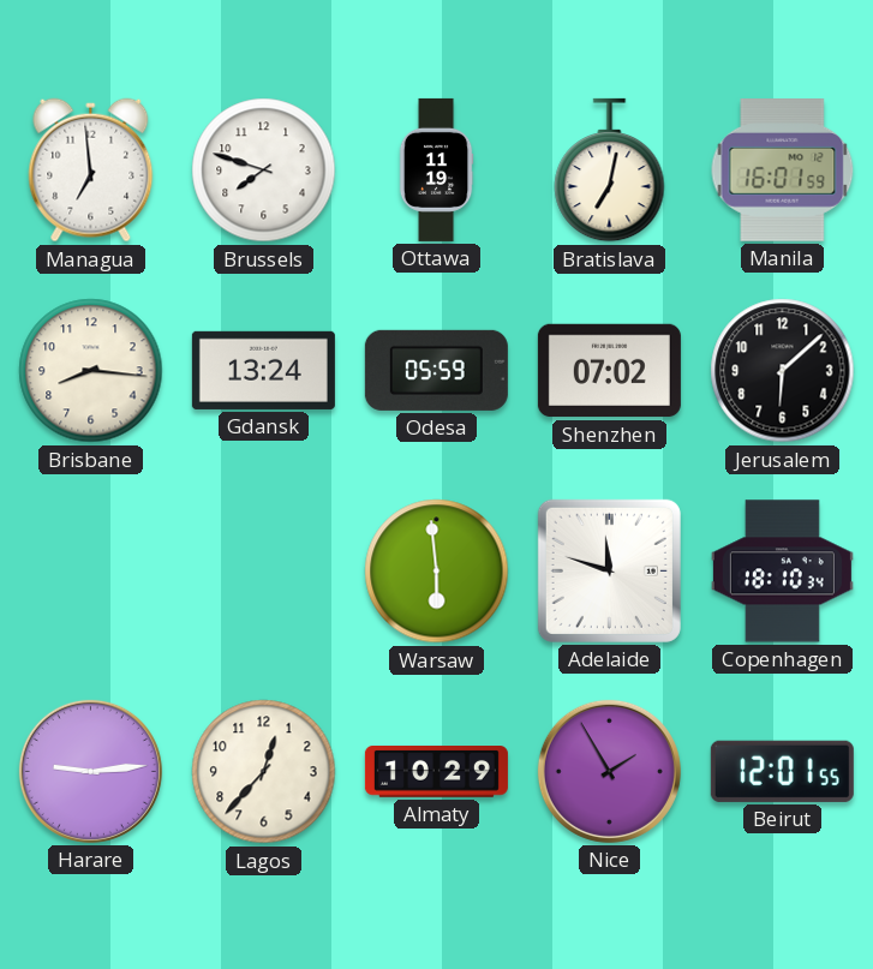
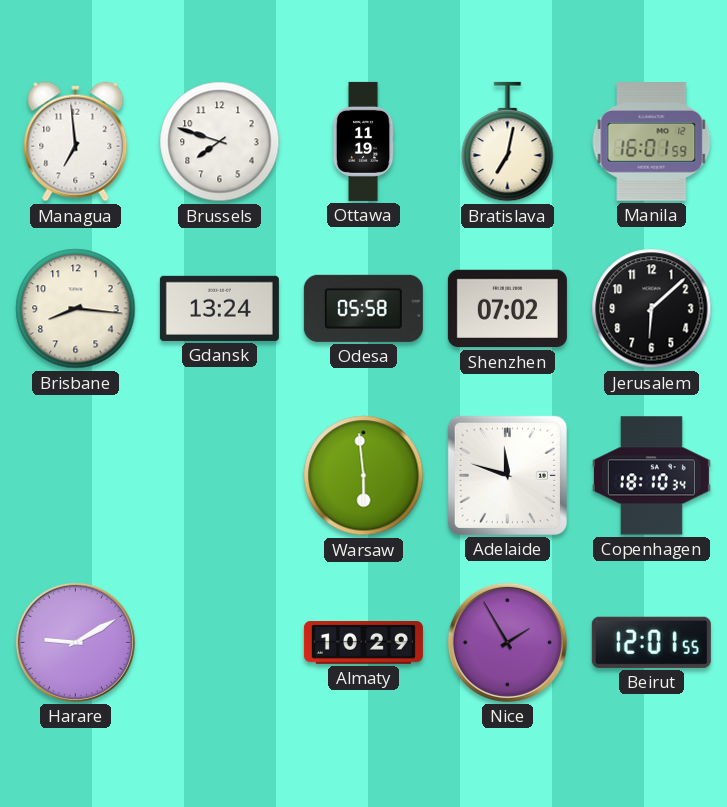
Odesa: 05:59 -> 05:58 (363, 308)
Harare: 9:14 -> 9:10 (75, 642)
Lagos: 12:37 -> none (264, 772)
